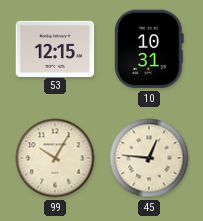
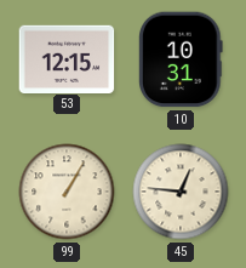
99: 10:05 -> 1:05 (67, 192)
